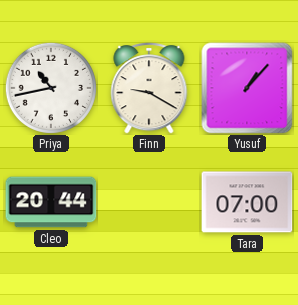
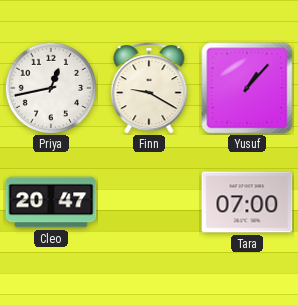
Priya: 10:43 -> 12:43 (51, 88)
Cleo: 20:44 -> 20:47 (51, 202)
